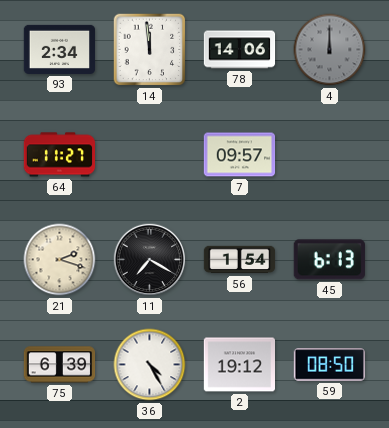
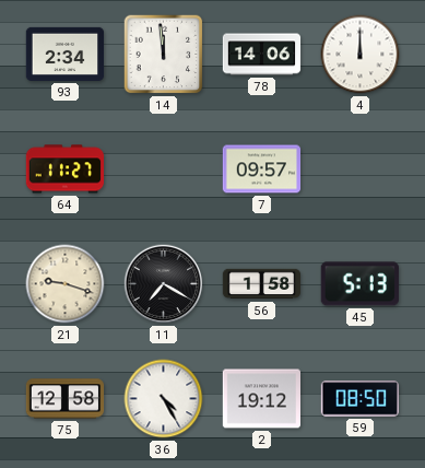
4 dial: grey -> white (361, 55)
21: 2:18 -> 9:18 (66, 284)
56: 1:54 -> 1:58 (262, 284)
45: 6:13 -> 5:13 (359, 284)
75: 6:39 -> 12:58 (66, 399)
